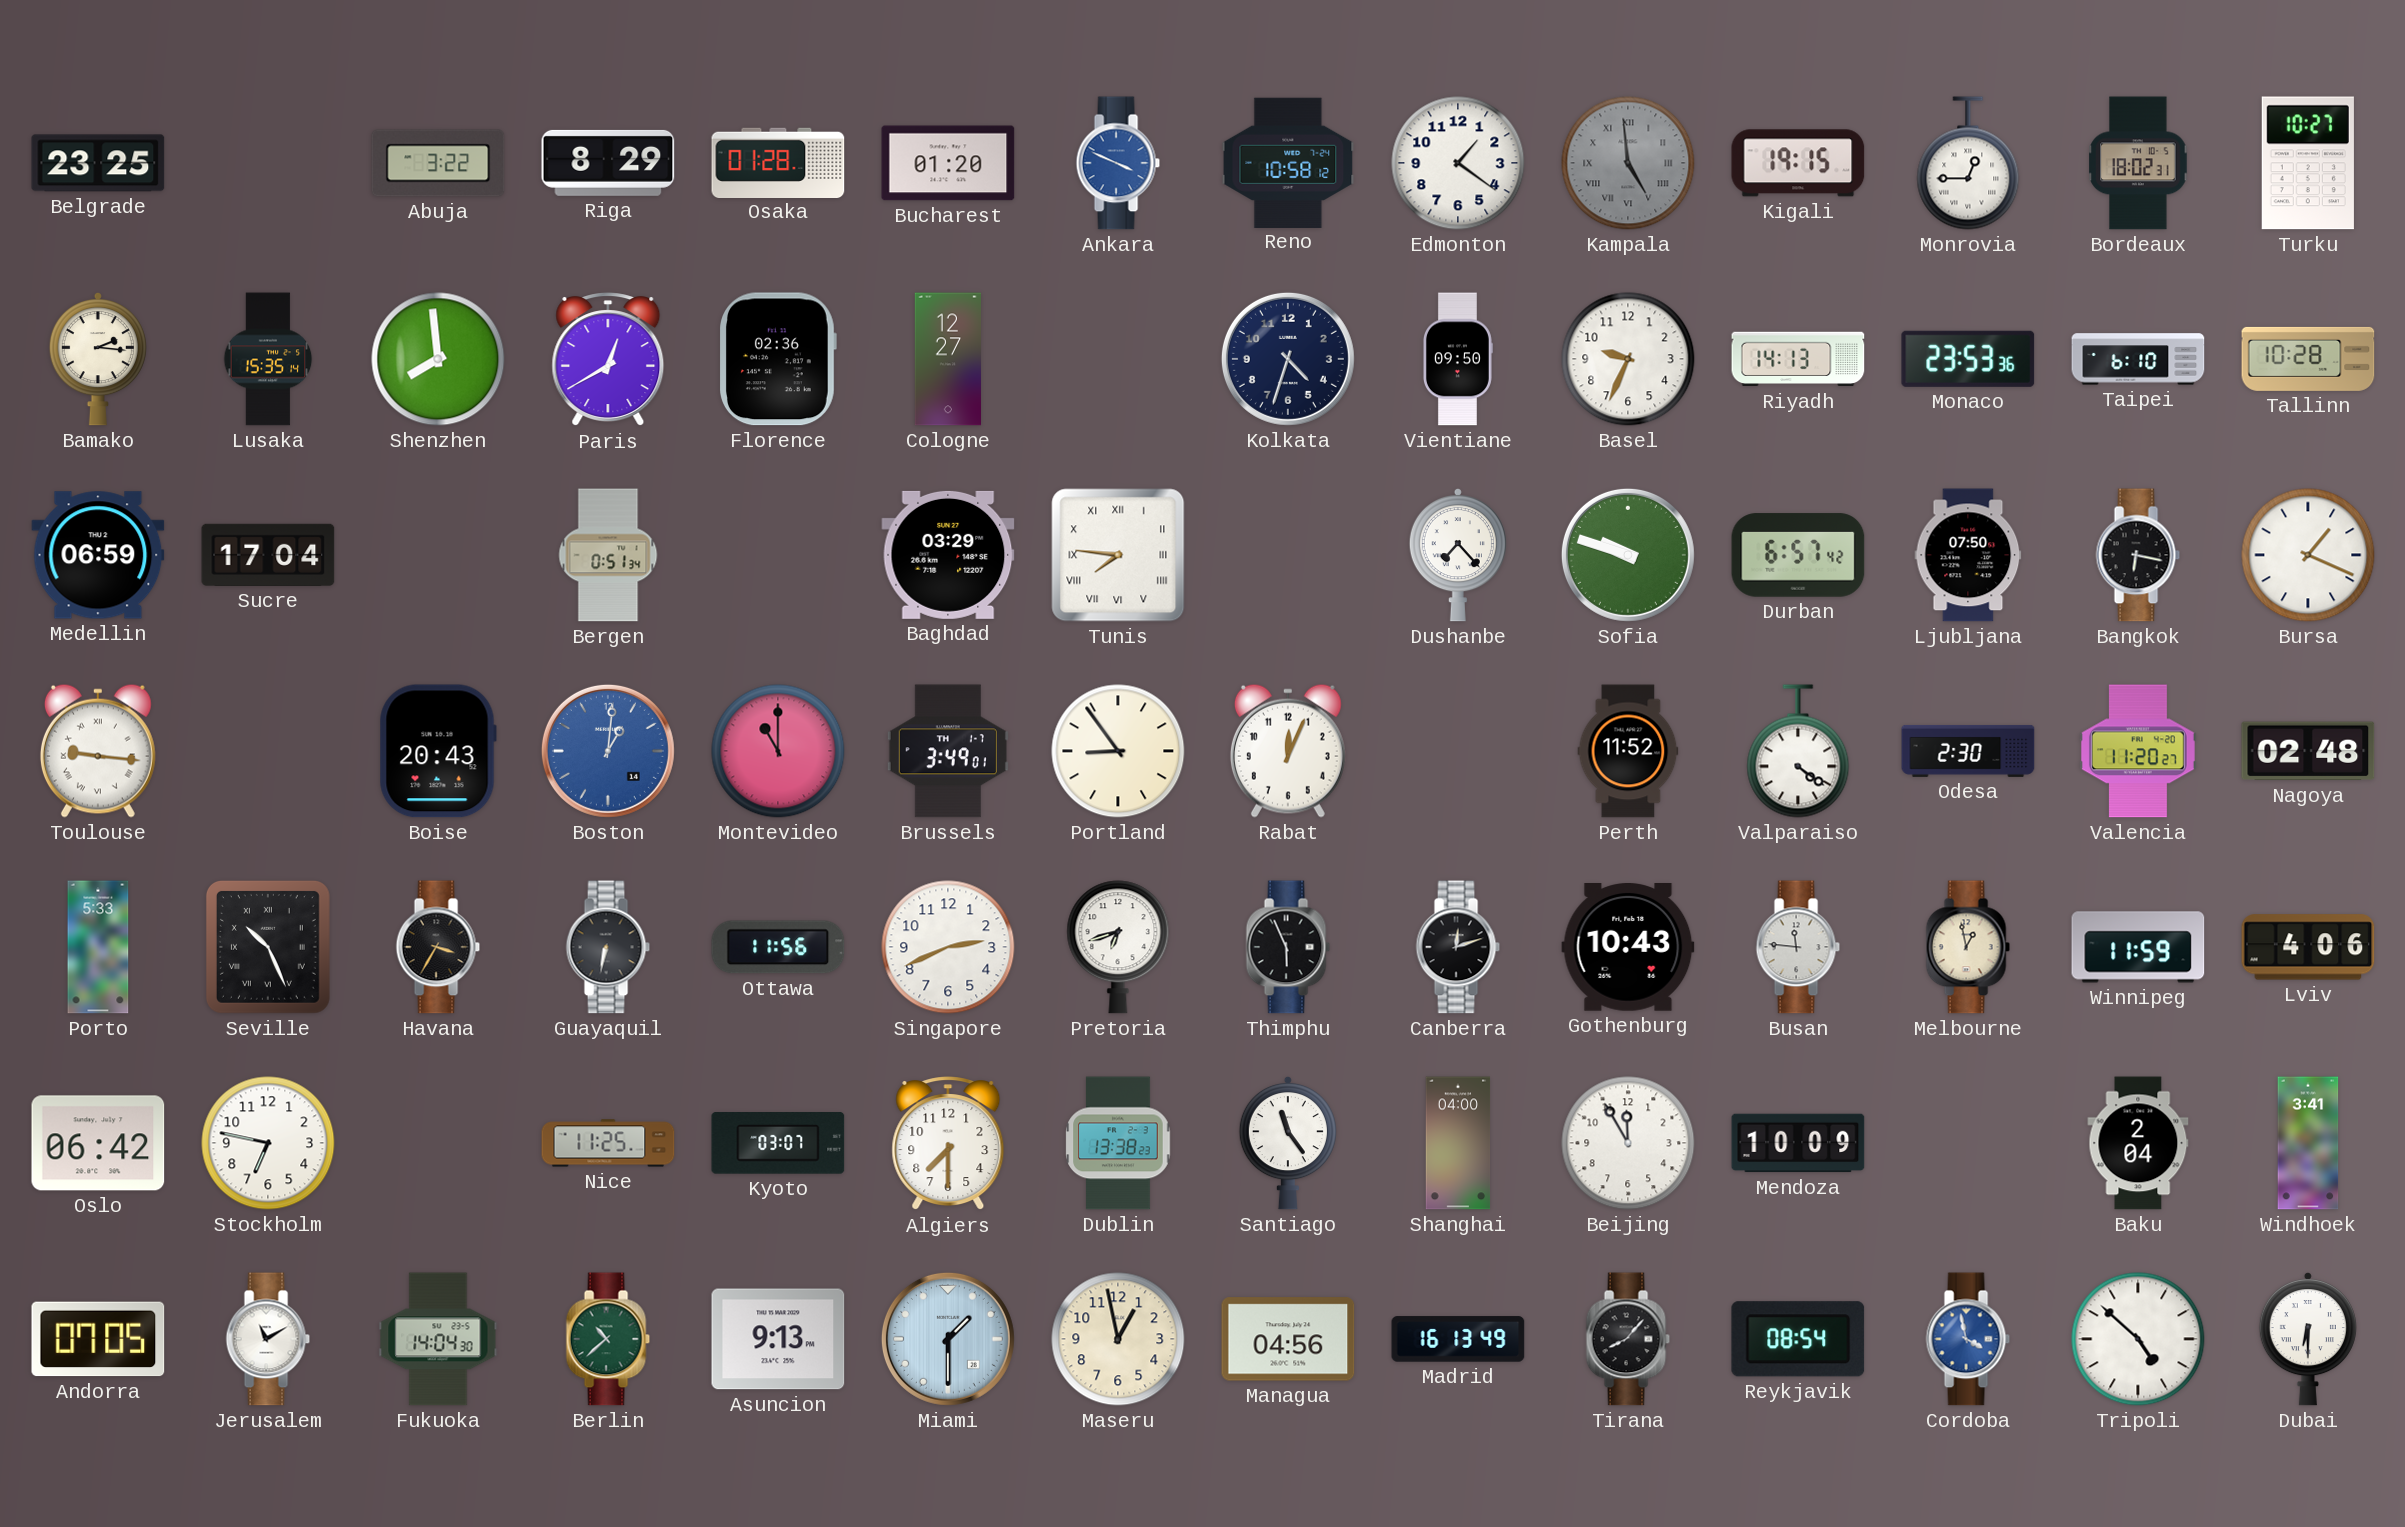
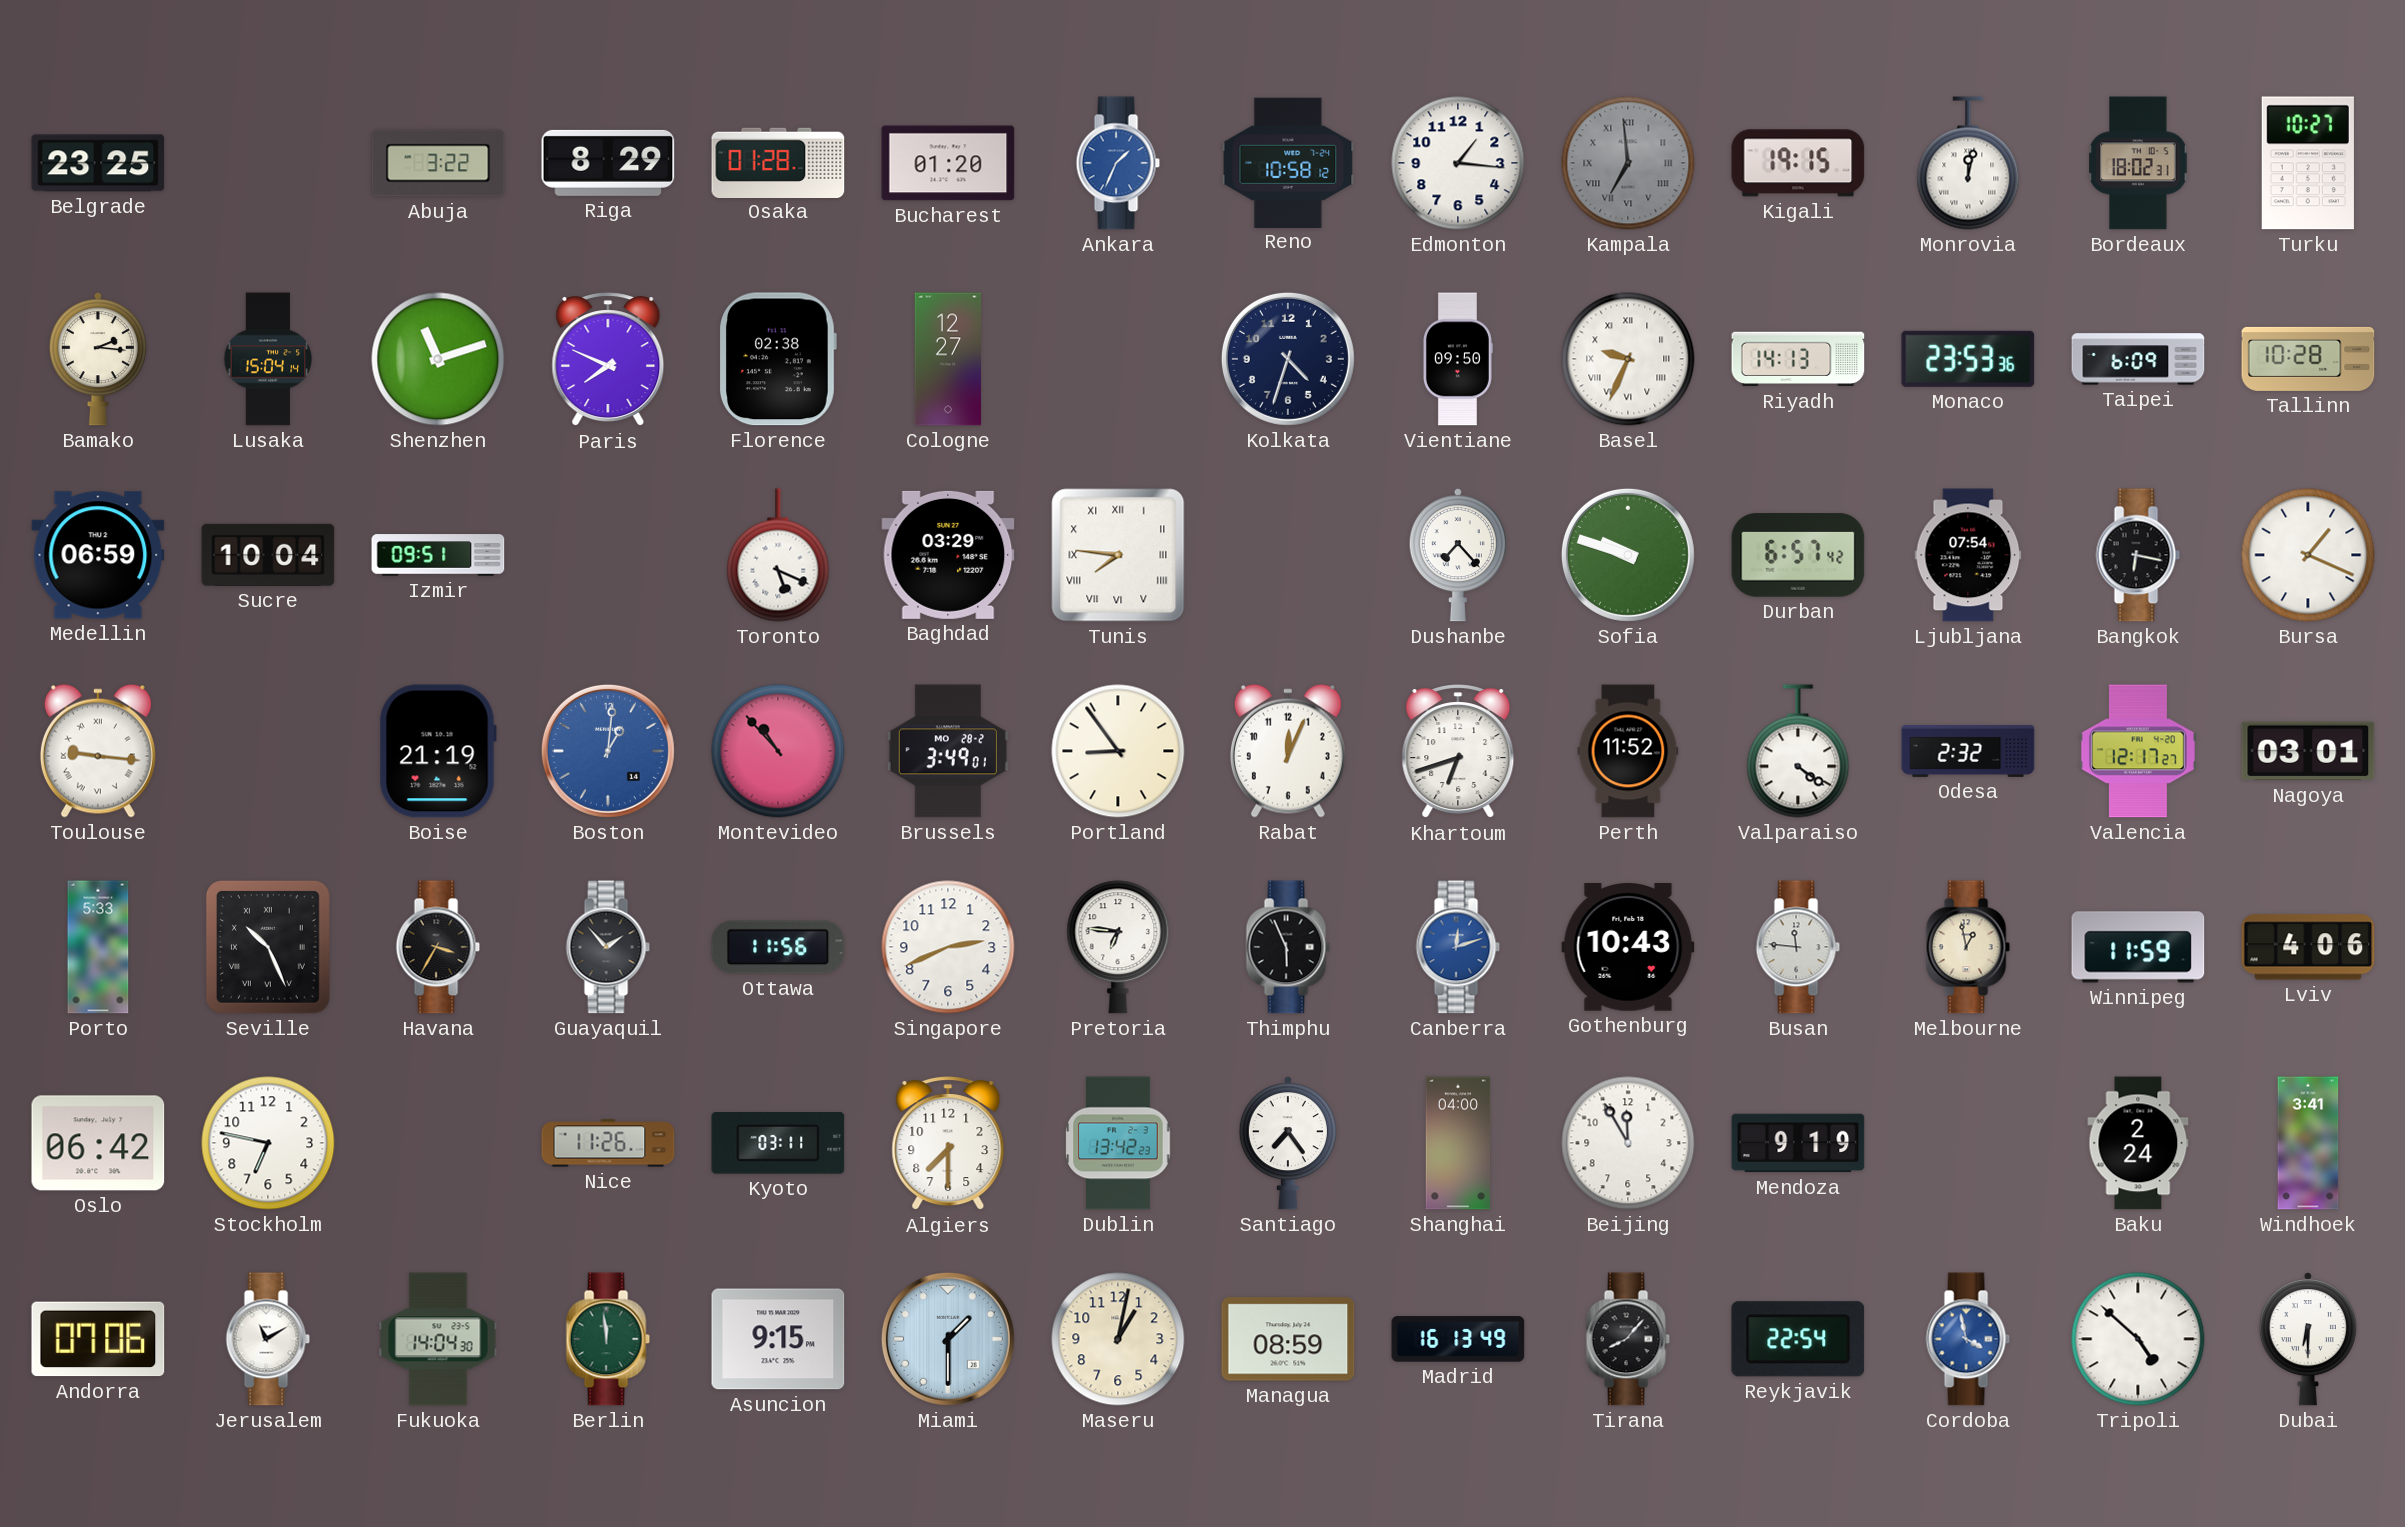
Ankara: 3:49 -> 1:34 (1118, 163)
Edmonton: 1:21 -> 1:16 (1458, 163)
Kampala: 4:59 -> 6:59 (1628, 163)
Monrovia: 12:45 -> 12:02 (1968, 163)
Lusaka: 15:35 -> 15:04 (268, 359)
Shenzhen: 7:59 -> 11:12 (438, 359)
Paris: 12:40 -> 7:49 (608, 360)
Florence: 02:36 -> 02:38 (778, 359)
Basel numerals: Arabic -> Roman (1628, 359)
Taipei: 6:10 -> 6:09 (2138, 359)
Sucre: 17:04 -> 10:04 (268, 555)
Izmir: none -> 09:51 (438, 555)
Bergen: 0:51 -> none (608, 555)
Toronto: none -> 5:19 (778, 555)
Ljubljana: 07:50 -> 07:54 (1968, 555)
Boise: 20:43 -> 21:19 (438, 751)
Montevideo: 11:00 -> 10:53 (778, 751)
Brussels date: TH 1-7 -> MO 28-2 (948, 751)
Khartoum: none -> 6:42 (1458, 752)
Odesa: 2:30 -> 2:32 (1968, 751)
Valencia: 11:20 -> 12:17 (2138, 751)
Nagoya: 02:48 -> 03:01 (2308, 751)
Guayaquil: 6:32 -> 1:53 (608, 947)
Pretoria: 6:42 -> 6:46 (1118, 947)
Canberra dial: black -> blue (1458, 947)
Nice: 11:25 -> 11:26 (608, 1143)
Kyoto: 03:07 -> 03:11 (778, 1144)
Dublin: 13:38 -> 13:42 (1118, 1143)
Santiago: 11:24 -> 7:24 (1288, 1143)
Mendoza: 10:09 -> 9:19 (1798, 1143)
Baku: 2:04 -> 2:24 (2138, 1143)
Andorra: 07:05 -> 07:06 (98, 1339)
Berlin: 10:38 -> 11:59 (608, 1339)
Asuncion: 9:13 -> 9:15 (778, 1339)
Maseru: 12:58 -> 1:02 (1118, 1339)
Managua: 04:56 -> 08:59 (1288, 1339)
Reykjavik: 08:54 -> 22:54 (1798, 1339)
